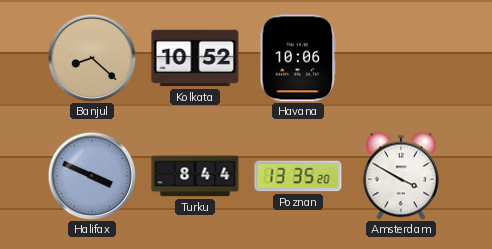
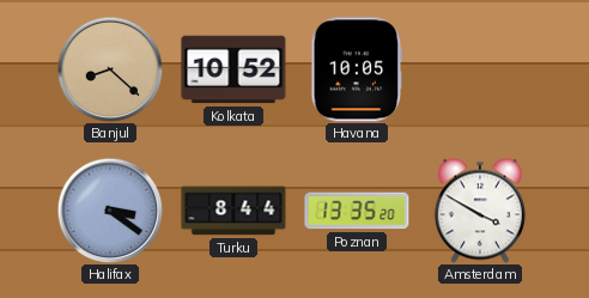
Havana: 10:06 -> 10:05 (357, 69)
Halifax: 3:49 -> 3:21 (110, 211)
